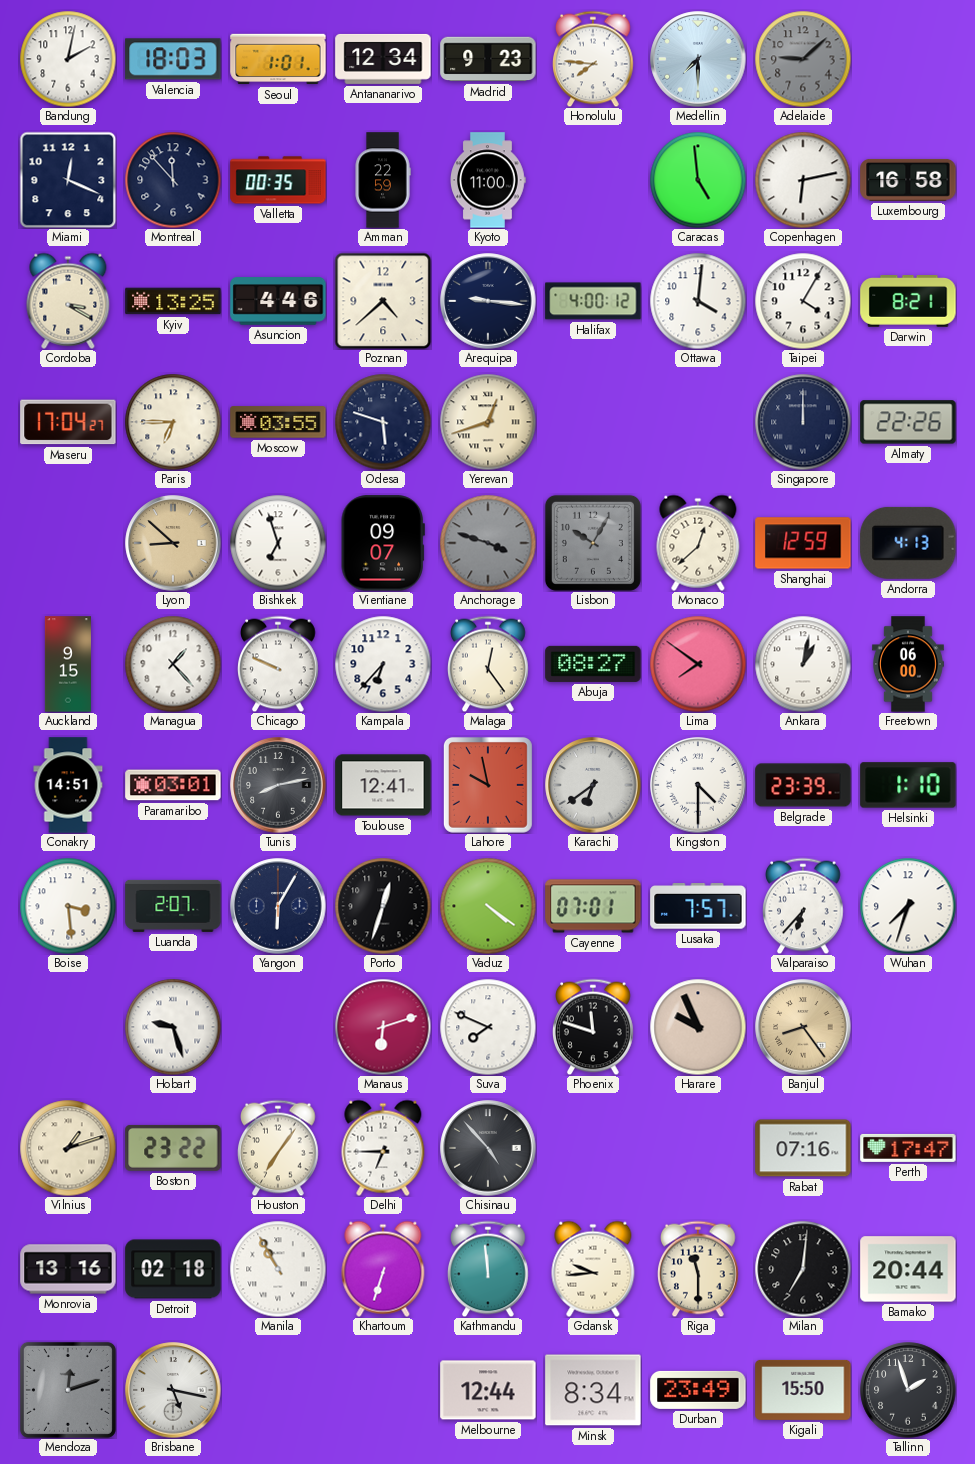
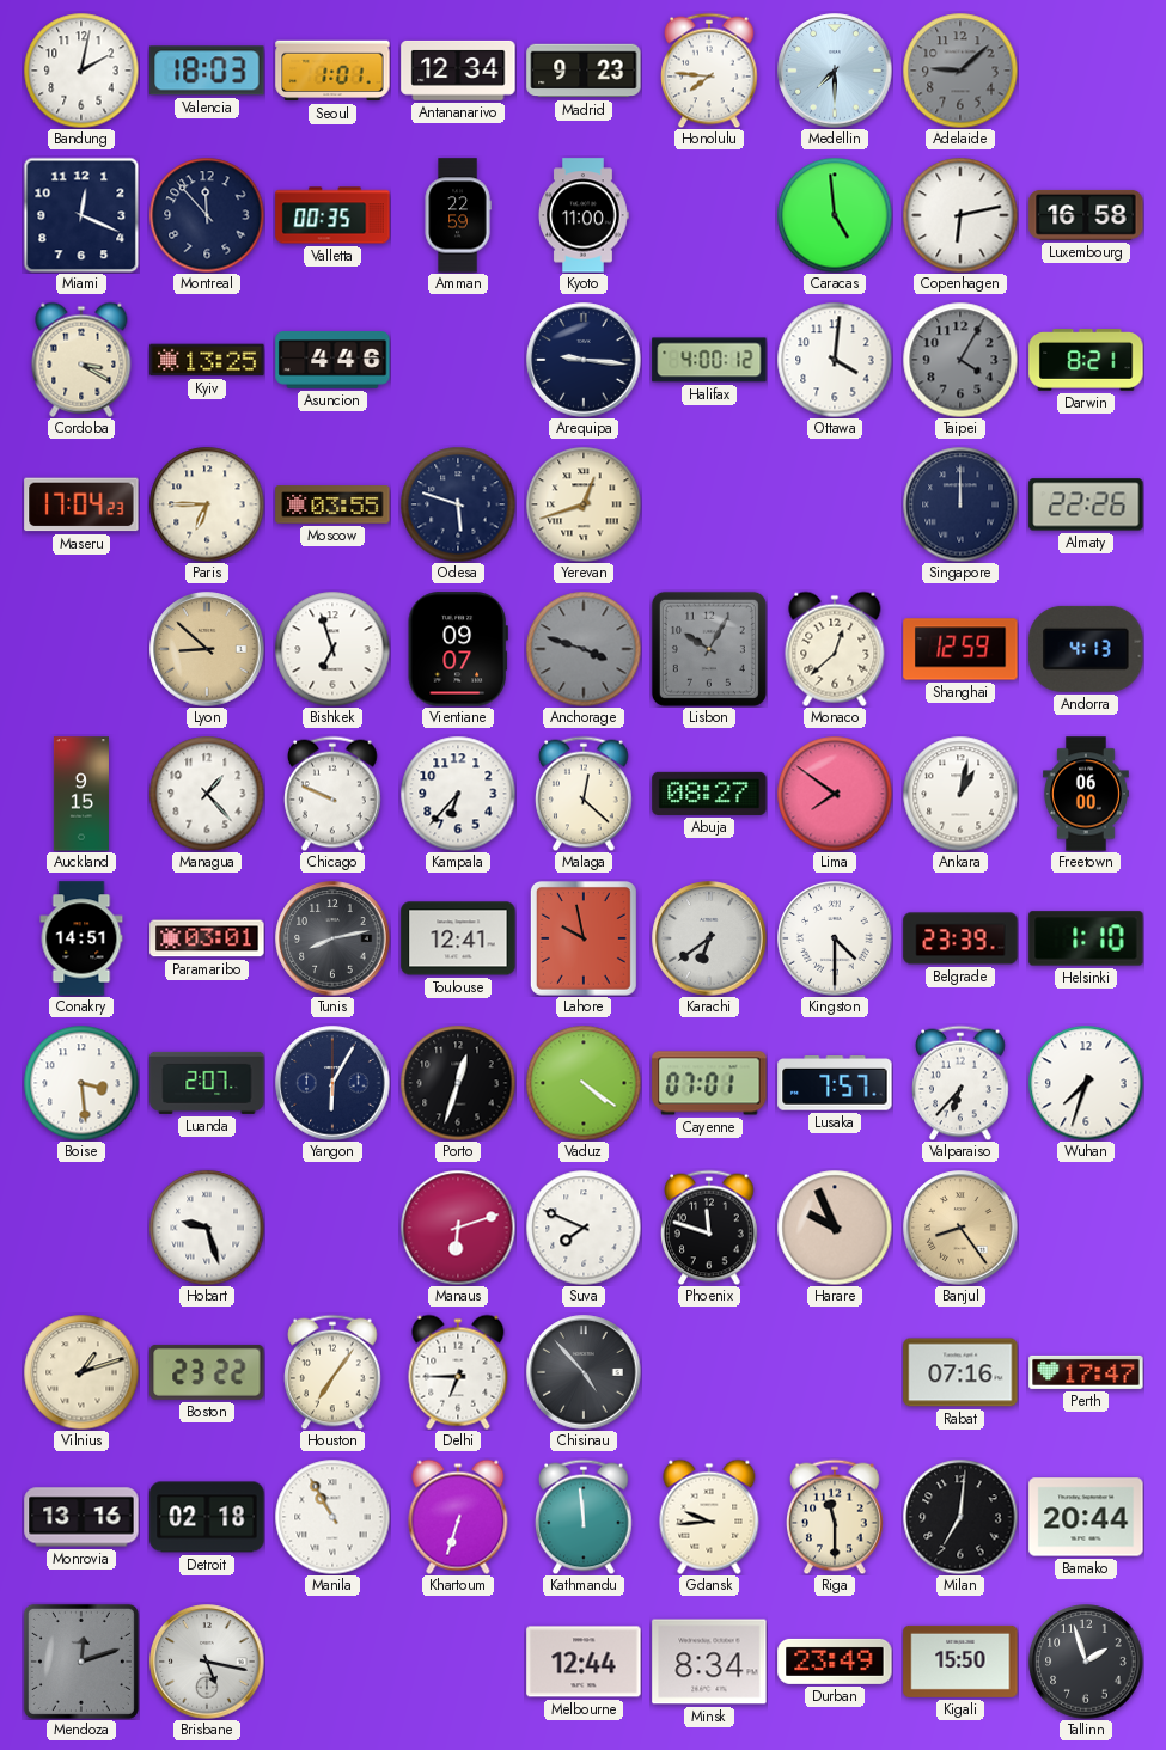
Poznan: 4:38 -> none (383, 301)
Taipei dial: white -> grey (960, 360)
Maseru: 17:04:27 -> 17:04:23 (81, 504)
Malaga: 12:24 -> 12:22 (584, 794)
